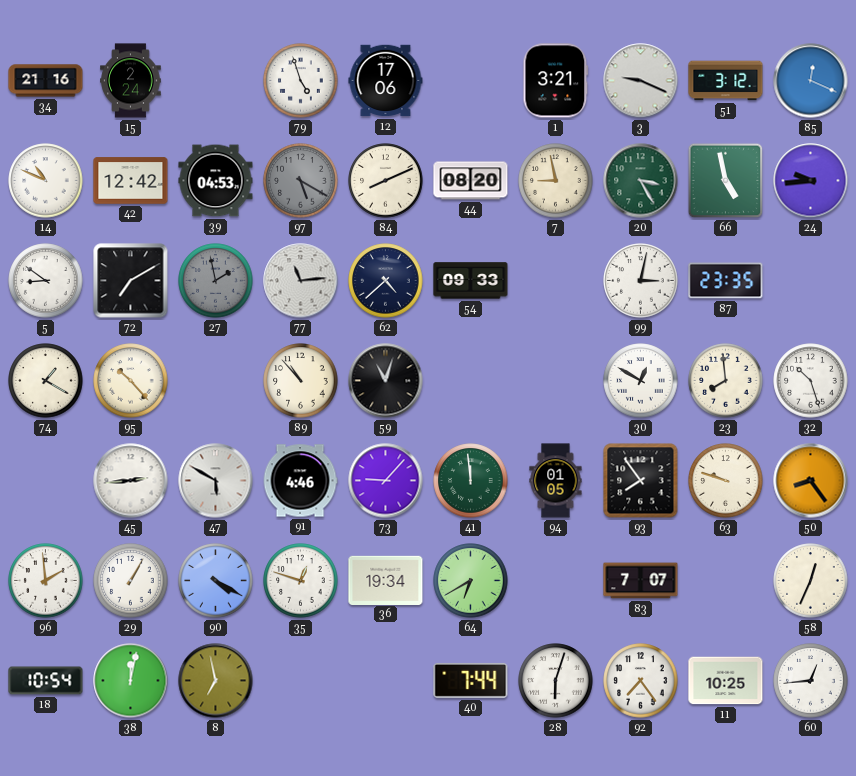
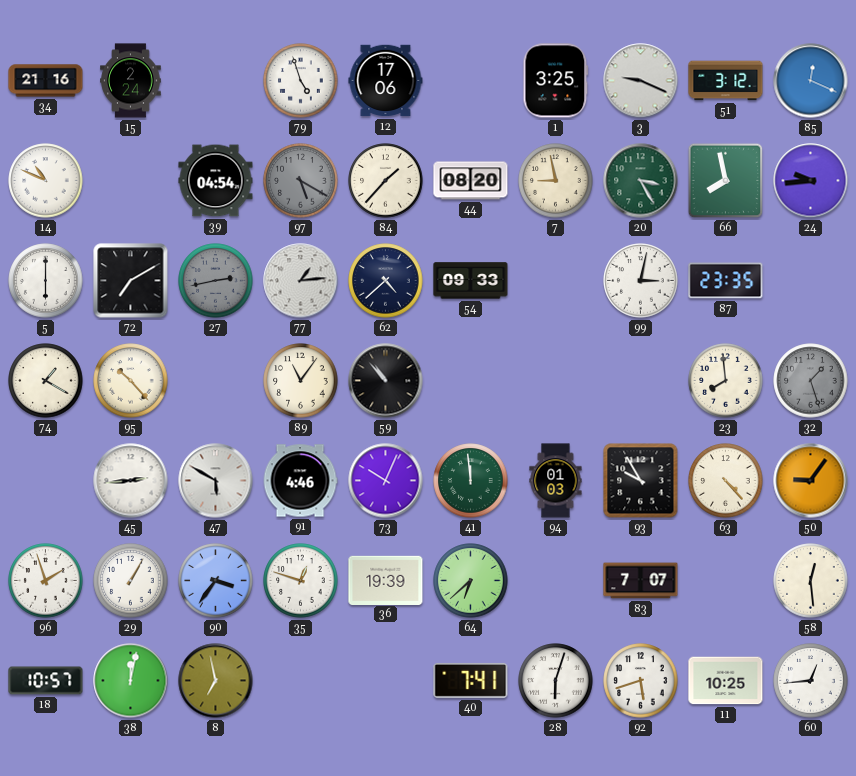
1: 3:21 -> 3:25 (556, 81)
42: 12:42 -> none (131, 181)
39: 04:53 -> 04:54 (216, 181)
84: 8:11 -> 1:37 (386, 181)
66: 4:58 -> 7:58 (726, 181)
5: 8:51 -> 6:00 (46, 281)
27: 1:58 -> 2:43 (216, 281)
77: 11:14 -> 1:14 (301, 281)
89: 10:53 -> 11:06 (301, 381)
59: 11:03 -> 10:53 (386, 381)
30: 12:50 -> none (641, 381)
32: 10:27 -> 1:27 (811, 381)
32 dial: white -> grey (811, 381)
73: 9:07 -> 10:04 (386, 481)
94: 01:05 -> 01:03 (556, 481)
93: 7:54 -> 9:55 (641, 481)
63: 9:48 -> 4:23 (726, 481)
50: 8:24 -> 9:06 (811, 481)
96: 1:59 -> 1:57 (46, 581)
90: 4:20 -> 3:36 (216, 581)
36: 19:34 -> 19:39 (386, 580)
64: 6:40 -> 6:38 (471, 581)
58: 12:34 -> 12:29 (811, 581)
18: 10:54 -> 10:57 (46, 681)
40: 7:44 -> 7:41 (471, 680)
92: 7:24 -> 5:42 (641, 681)
